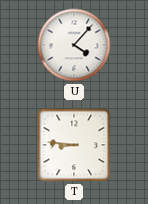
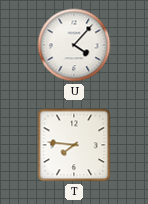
T: 8:46 -> 7:46 (74, 145)
